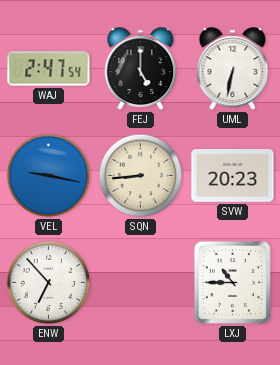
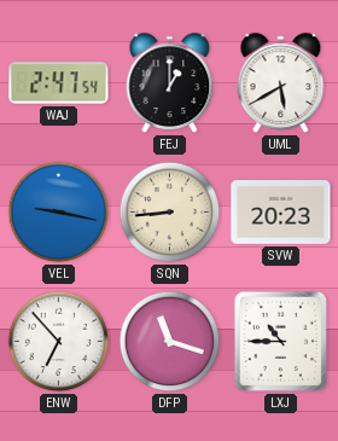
FEJ: 5:00 -> 1:00 (170, 83)
UML: 6:32 -> 5:40 (281, 83)
DFP: none -> 11:18 (170, 342)
